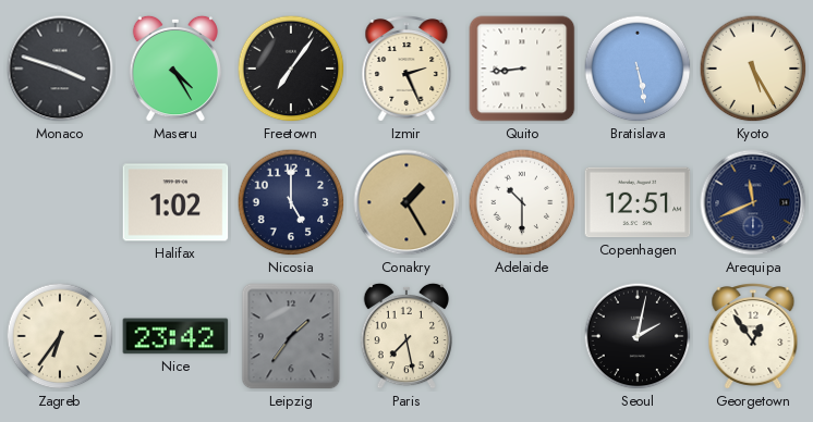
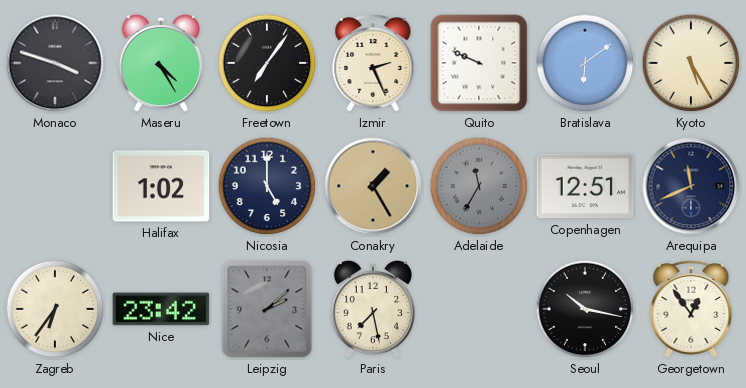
Quito: 8:44 -> 9:49 (479, 63)
Bratislava: 5:28 -> 6:09 (585, 63)
Adelaide: 10:30 -> 11:35 (479, 186)
Adelaide dial: white -> grey (479, 186)
Leipzig: 1:36 -> 2:08 (267, 309)
Seoul: 2:02 -> 10:17 (585, 309)
